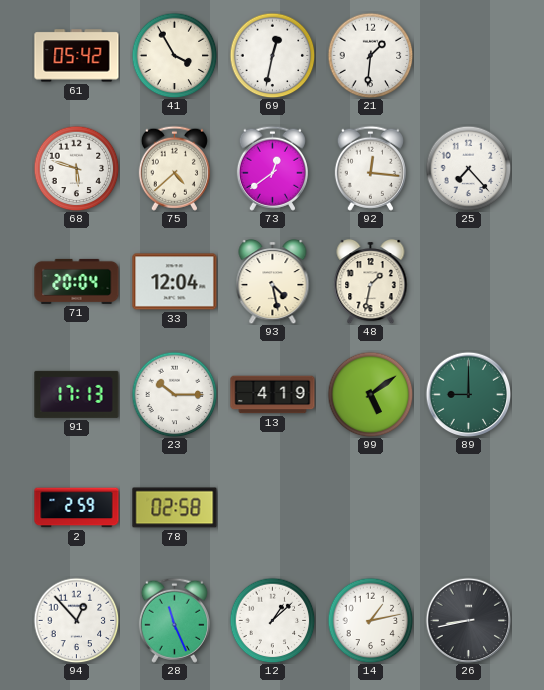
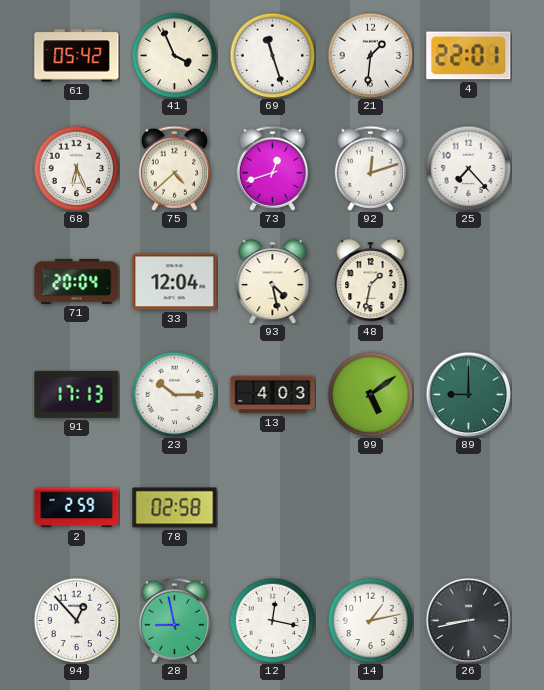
41: 3:55 -> 3:56 (174, 55)
69: 12:32 -> 11:27 (272, 55)
4: none -> 22:01 (469, 56)
68: 5:48 -> 6:26 (76, 168)
73: 12:39 -> 12:42 (272, 168)
92: 12:16 -> 12:12 (370, 168)
13: 4:19 -> 4:03 (273, 395)
28: 11:26 -> 8:58 (174, 620)
12: 1:08 -> 12:17 (272, 620)
